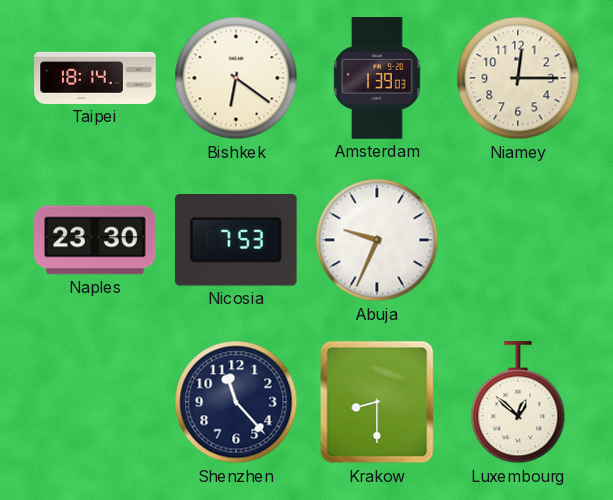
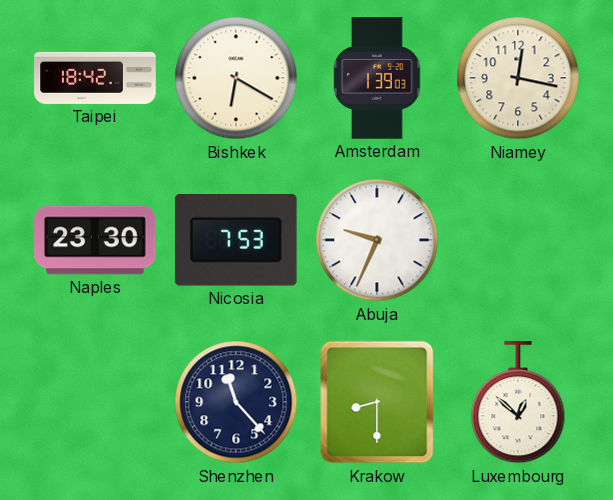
Taipei: 18:14 -> 18:42 (95, 78)
Bishkek: 6:21 -> 6:20 (236, 78)
Niamey: 12:15 -> 12:17 (518, 78)
